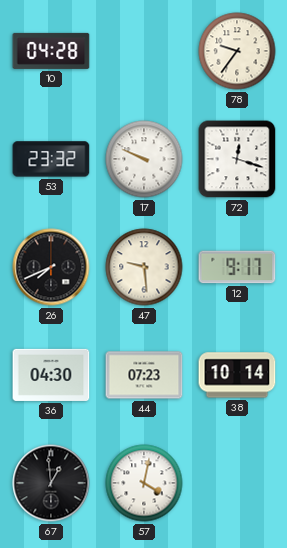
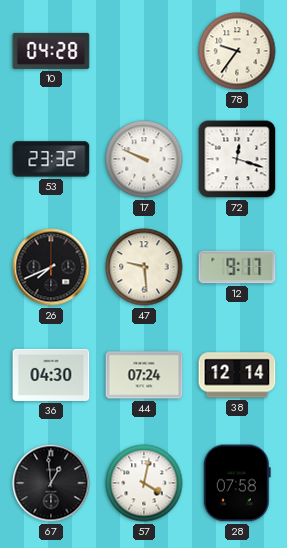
44: 07:23 -> 07:24 (144, 375)
38: 10:14 -> 12:14 (237, 375)
28: none -> 07:58 (237, 483)
